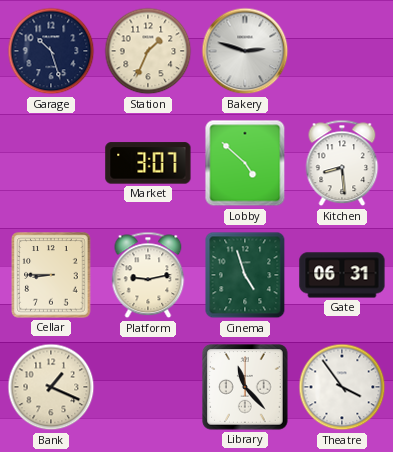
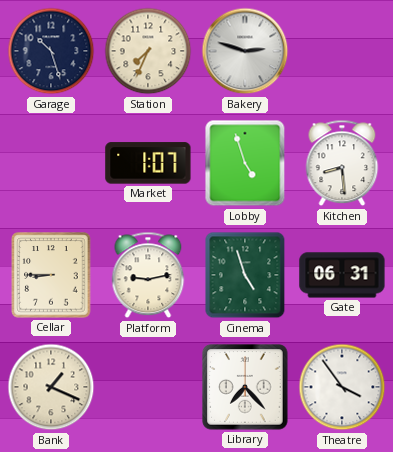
Station: 1:34 -> 7:34 (148, 51)
Market: 3:07 -> 1:07 (148, 163)
Lobby: 4:52 -> 4:57 (245, 163)
Library: 11:23 -> 7:23 (245, 387)
